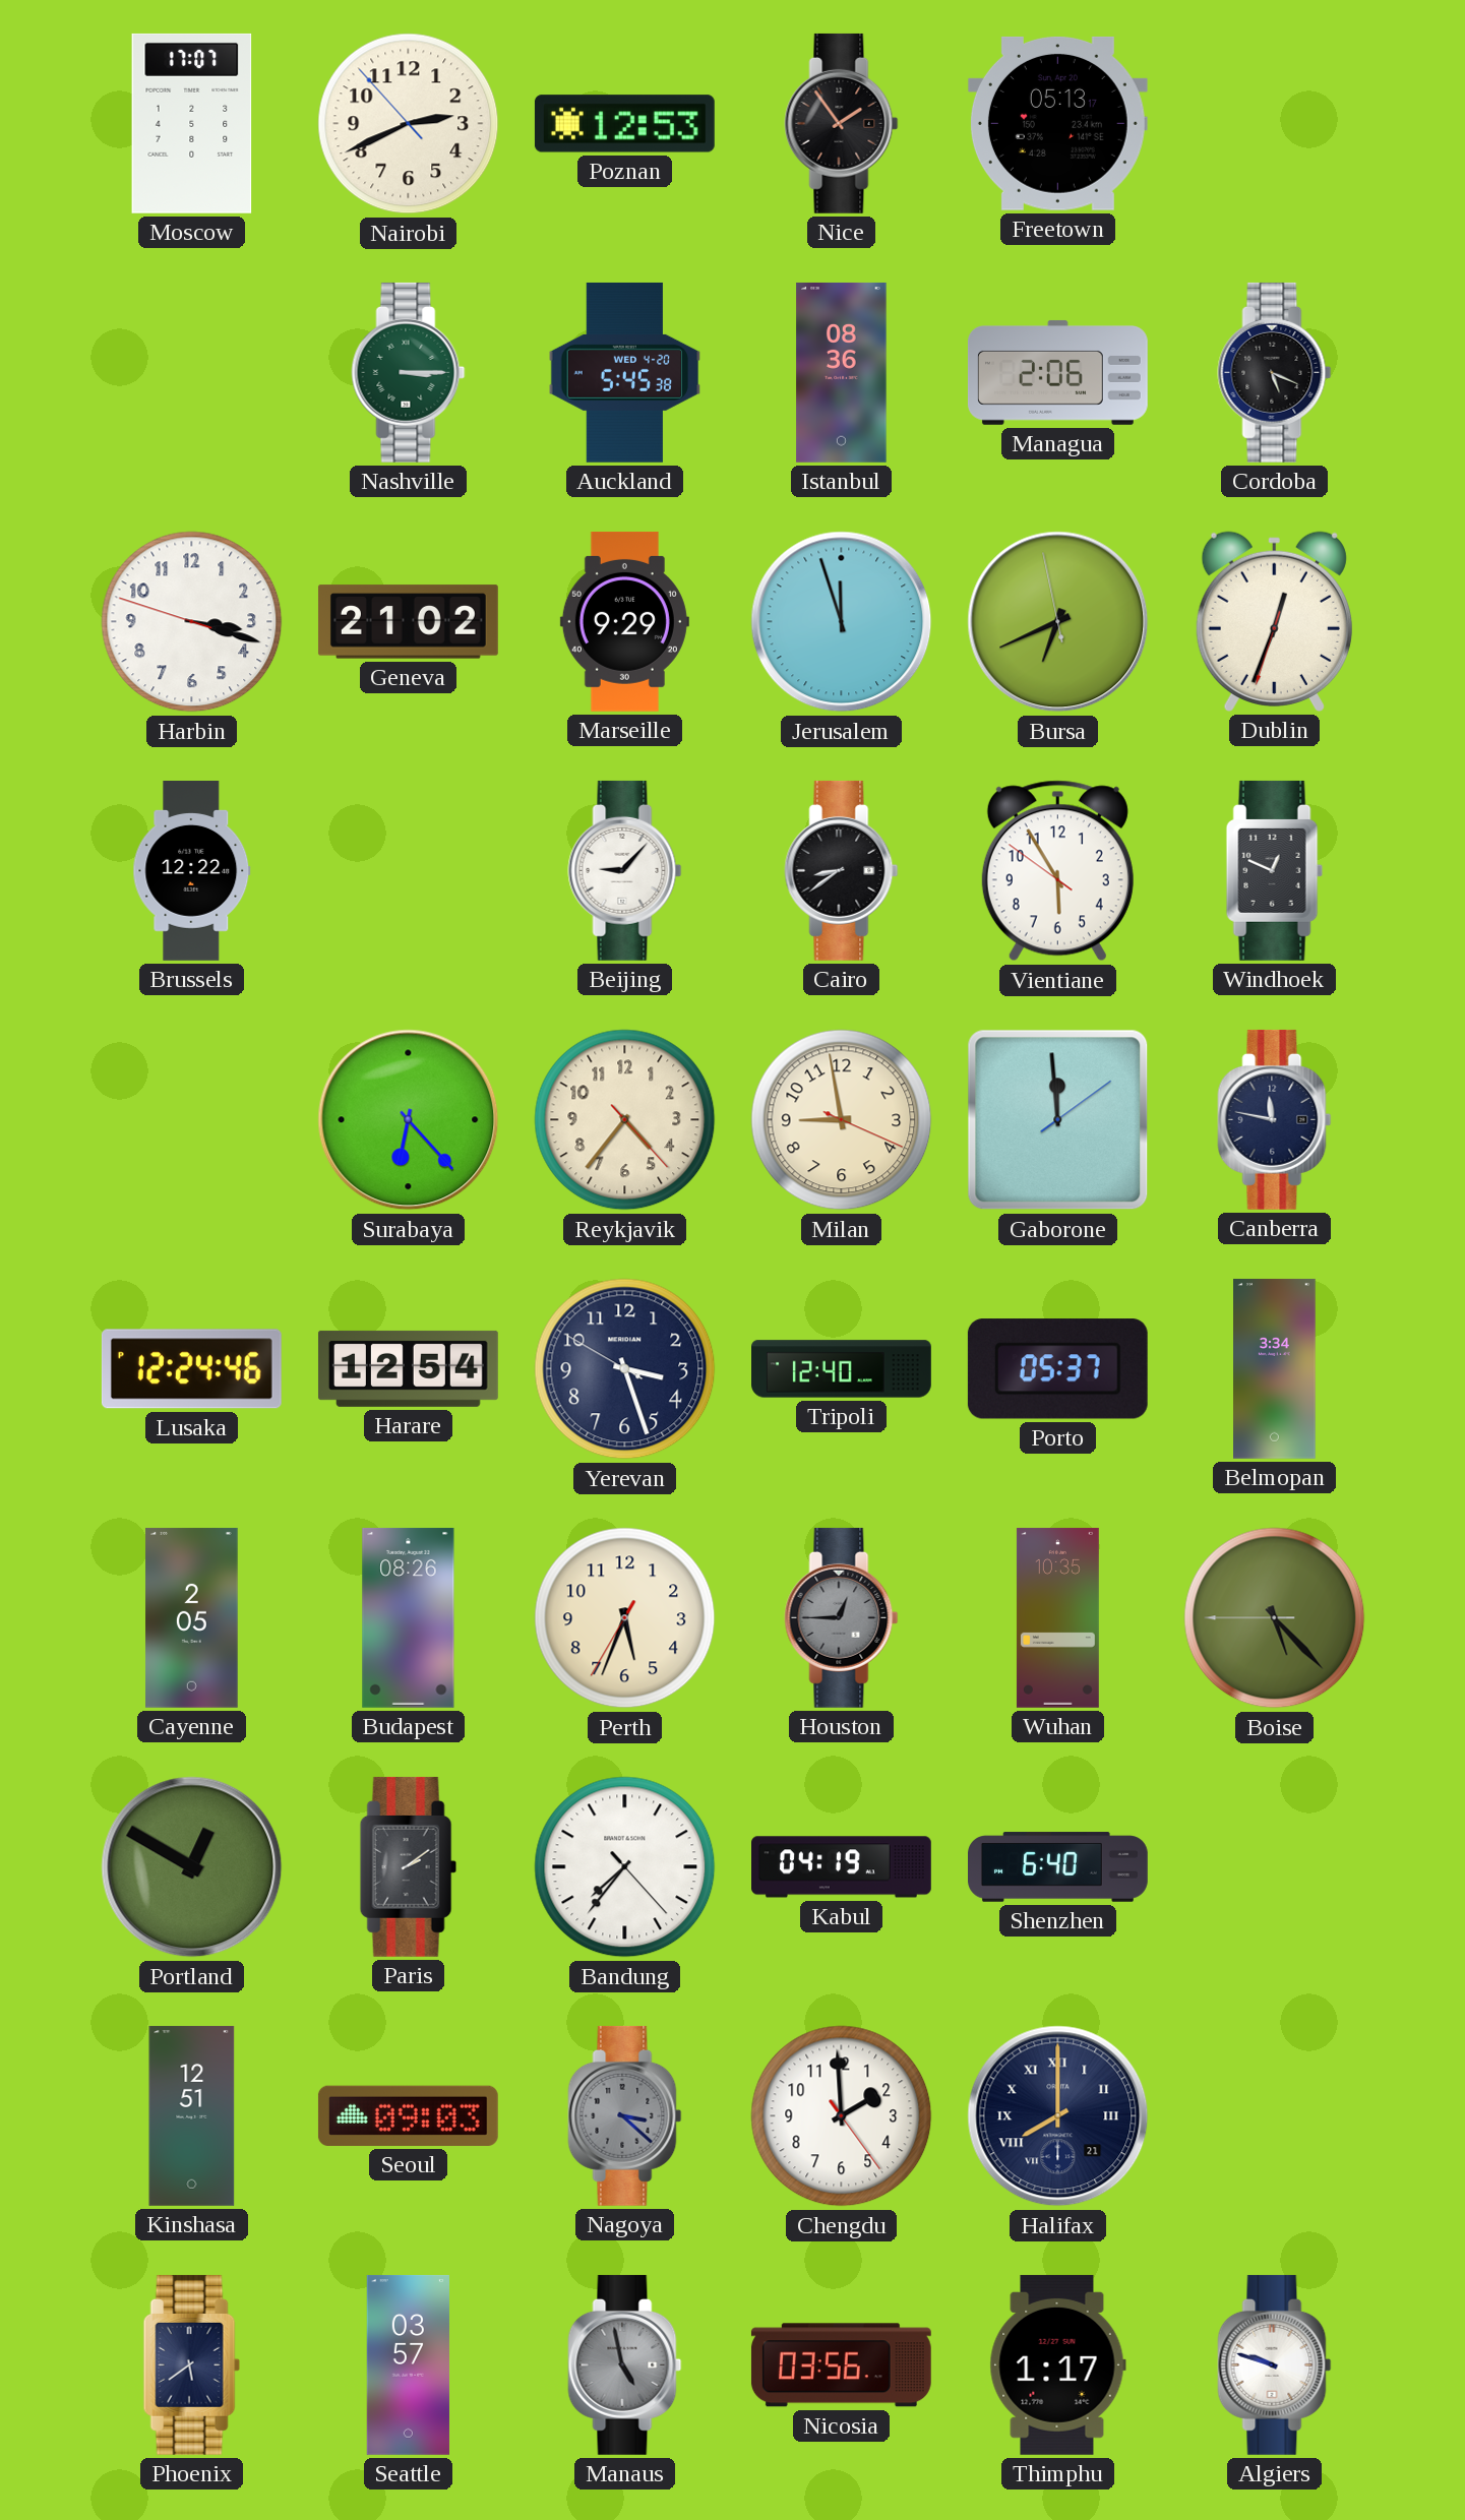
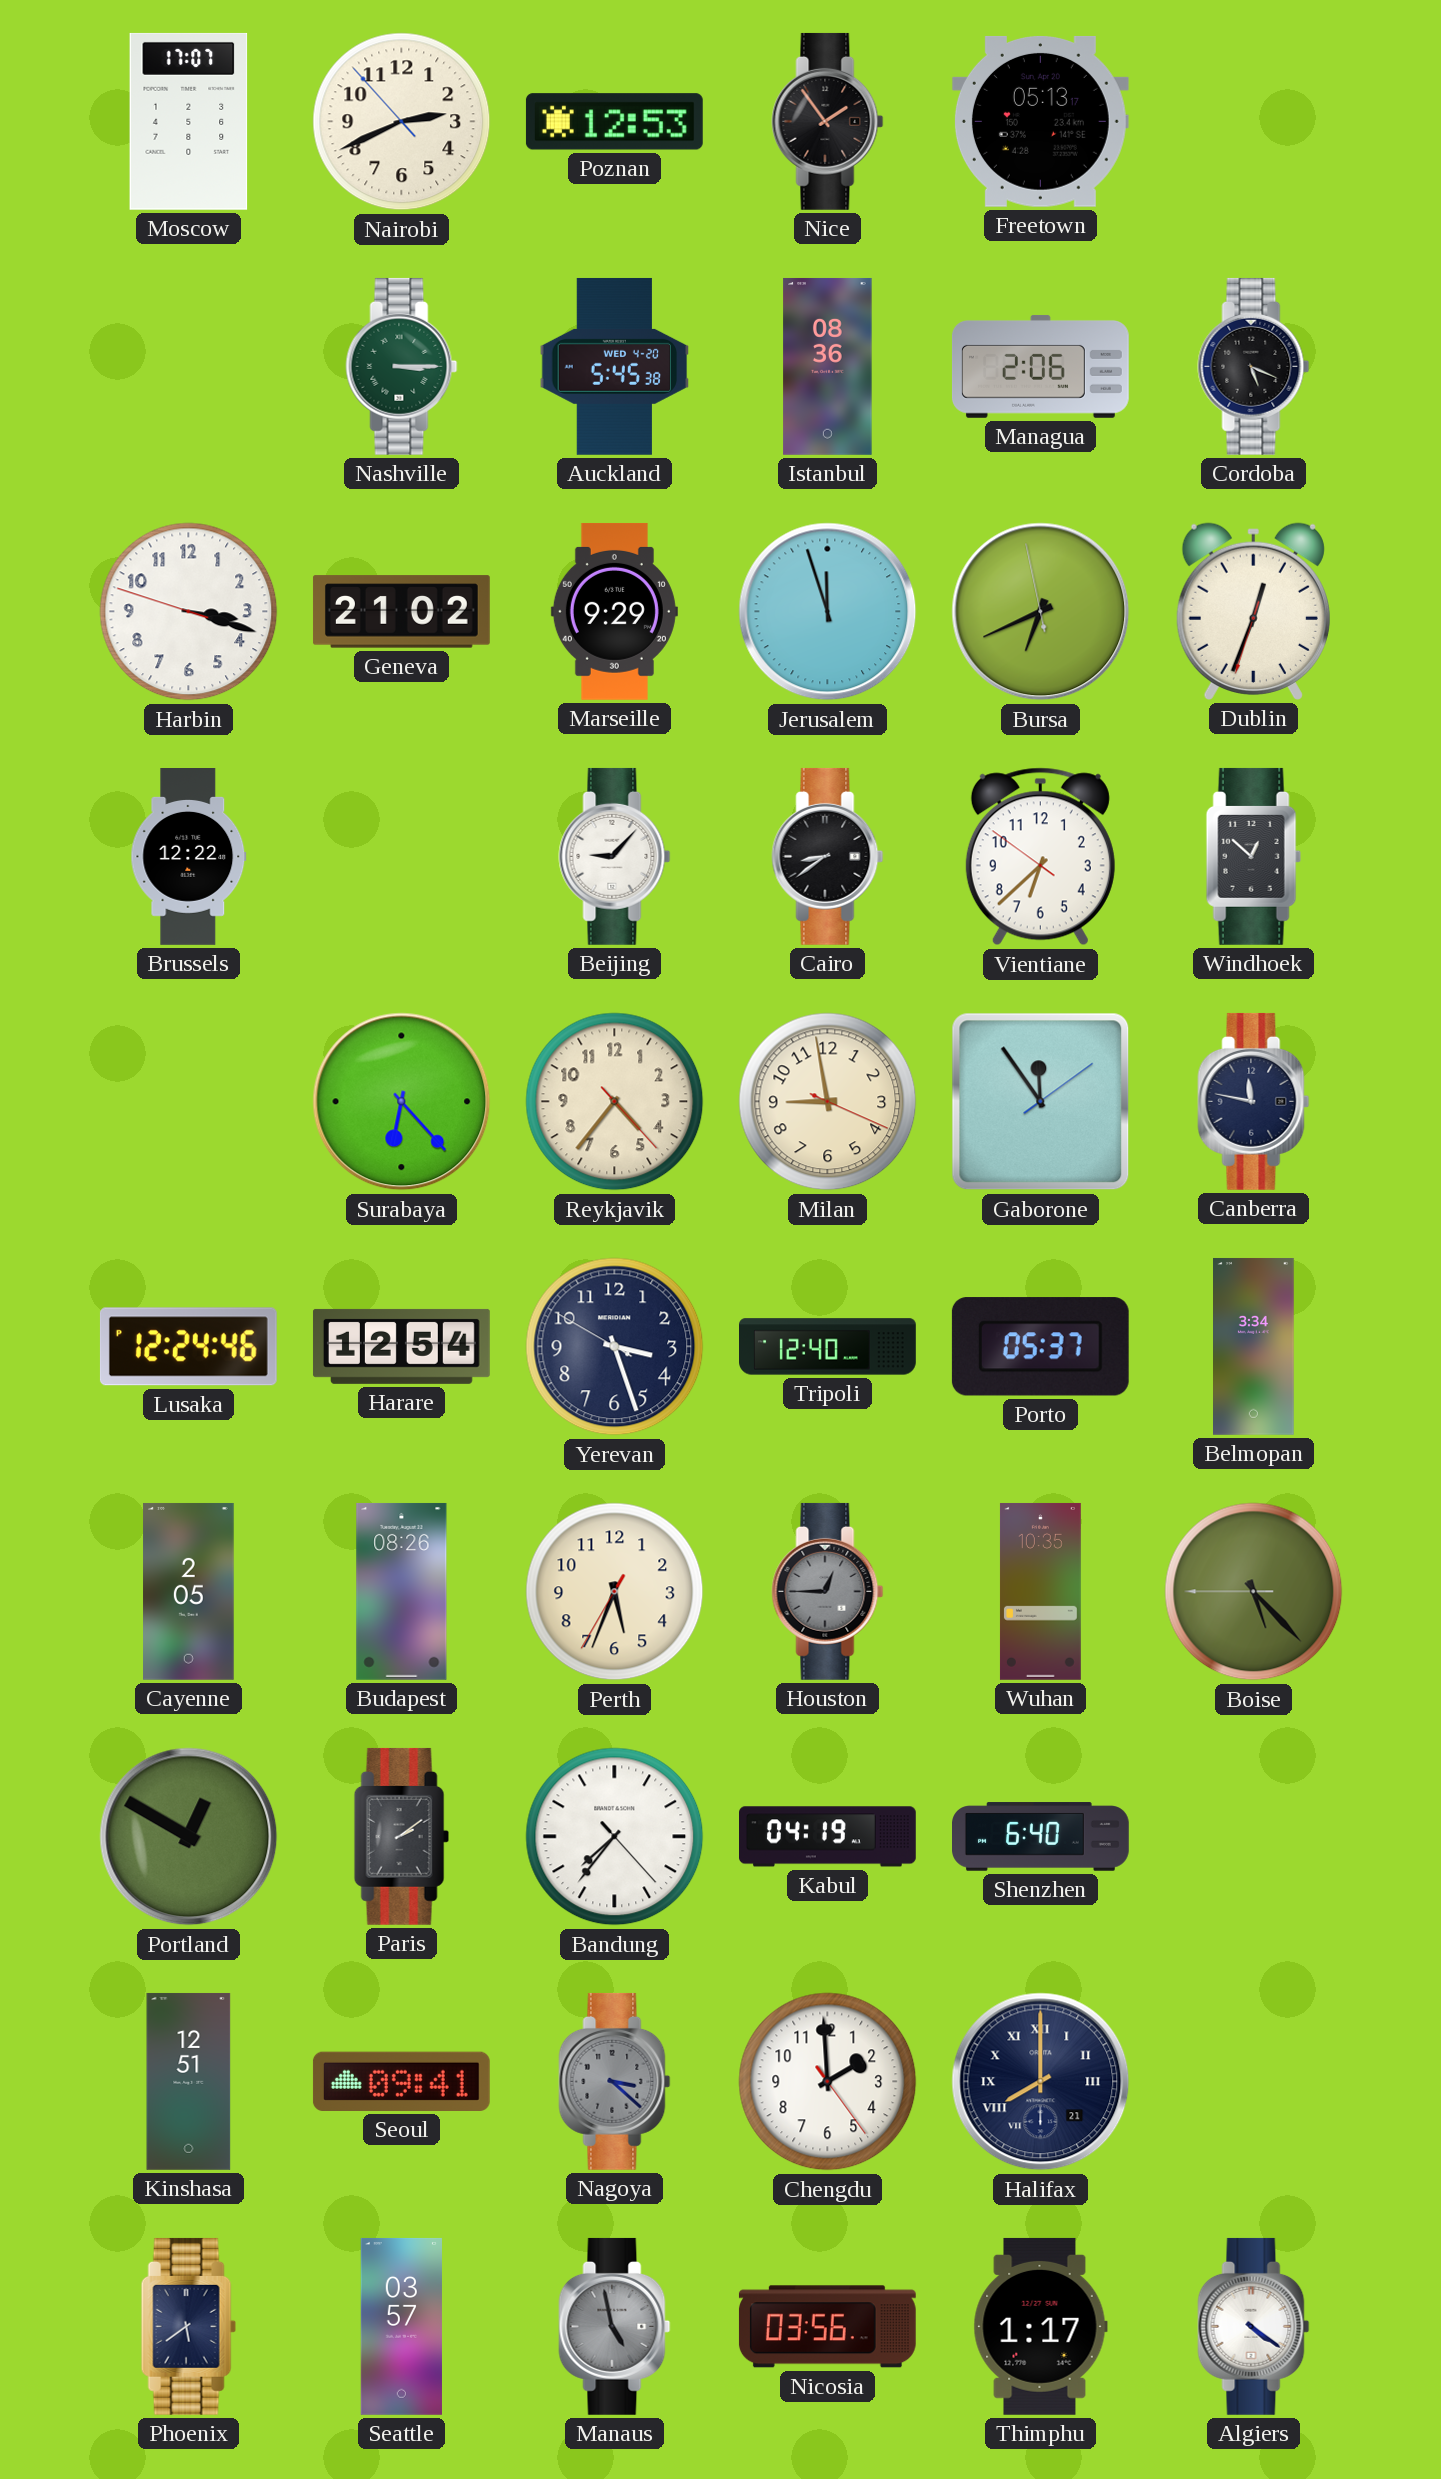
Vientiane: 5:54 -> 6:37 (1040, 857)
Windhoek: 12:49 -> 12:52 (1253, 856)
Gaborone: 11:59 -> 11:54 (1041, 1102)
Seoul: 09:03 -> 09:41 (401, 2081)
Algiers: 9:48 -> 4:21 (1254, 2326)
